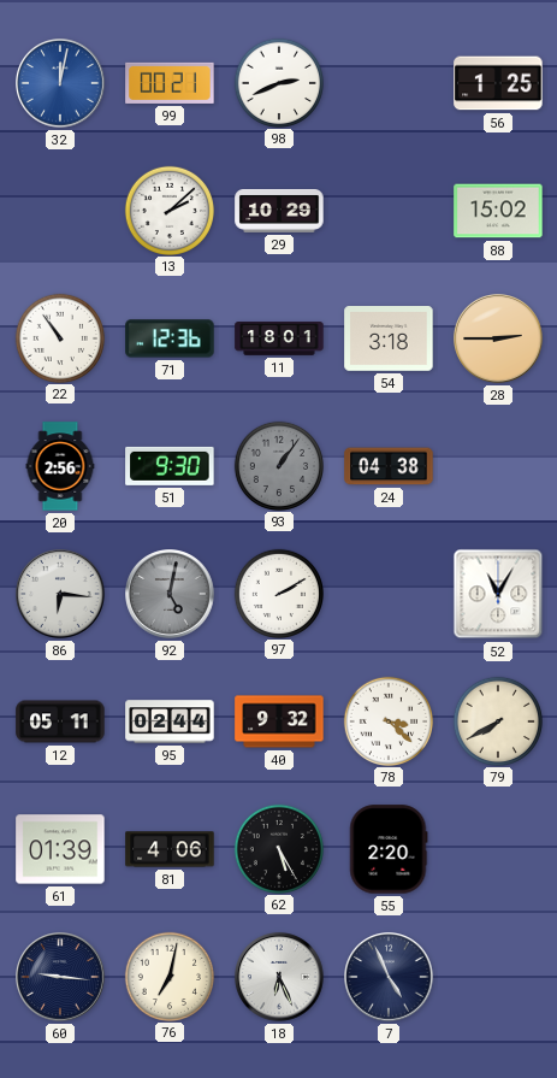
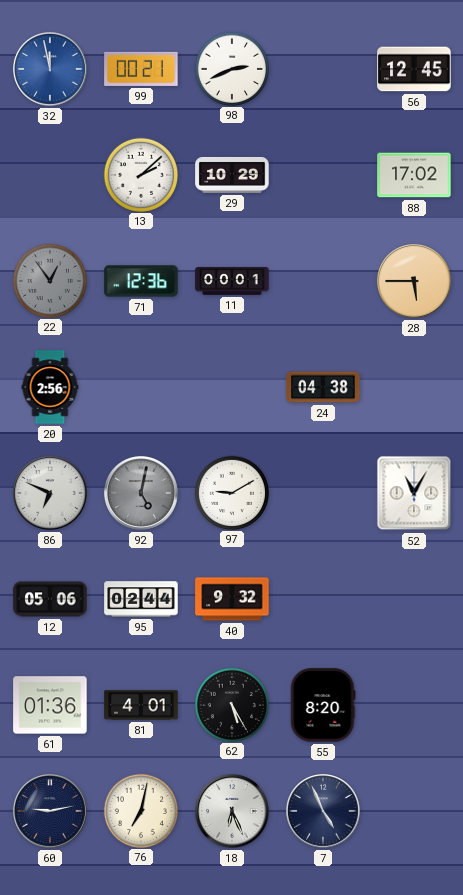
32: 12:02 -> 11:58 (51, 70)
56: 1:25 -> 12:45 (414, 69)
88: 15:02 -> 17:02 (414, 175)
22: 10:54 -> 12:54 (49, 280)
22 dial: white -> grey (49, 280)
11: 18:01 -> 00:01 (232, 282)
54: 3:18 -> none (389, 340)
28: 2:45 -> 5:45 (415, 282)
51: 9:30 -> none (170, 466)
93: 1:06 -> none (278, 465)
86: 6:16 -> 6:49 (51, 494)
97: 2:10 -> 9:10 (231, 492)
12: 05:11 -> 05:06 (50, 599)
78: 3:22 -> none (387, 720)
79: 7:40 -> none (497, 720)
61: 01:39 -> 01:36 (50, 705)
81: 4:06 -> 4:01 (141, 705)
55: 2:20 -> 8:20 (323, 705)
60: 9:16 -> 9:13 (51, 812)
